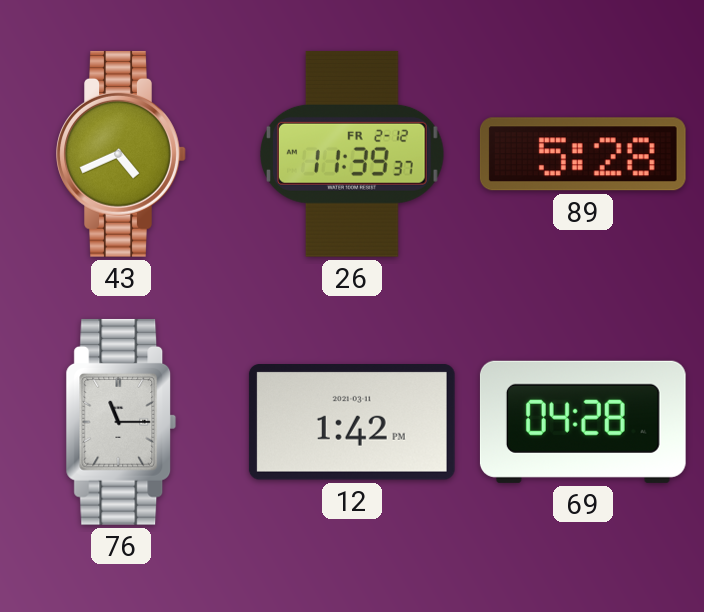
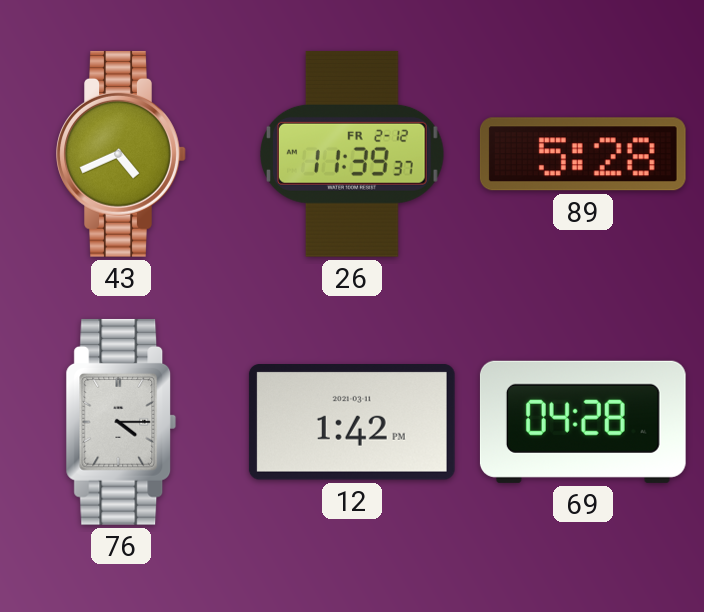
76: 11:15 -> 4:15 (121, 422)
